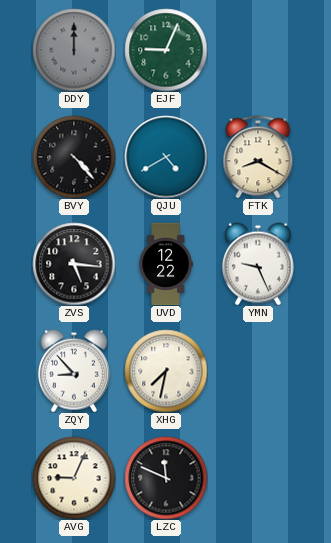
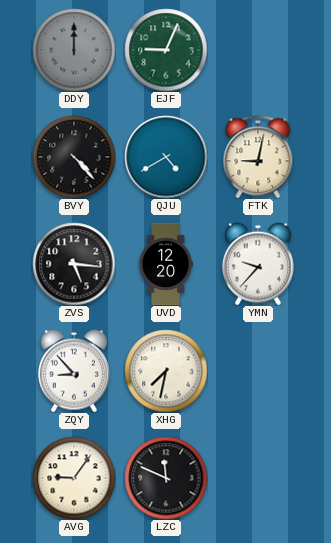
FTK: 8:20 -> 9:02 (258, 157)
UVD: 12:22 -> 12:20 (166, 264)
YMN: 9:26 -> 9:37 (258, 264)
AVG: 9:04 -> 9:06 (74, 478)
